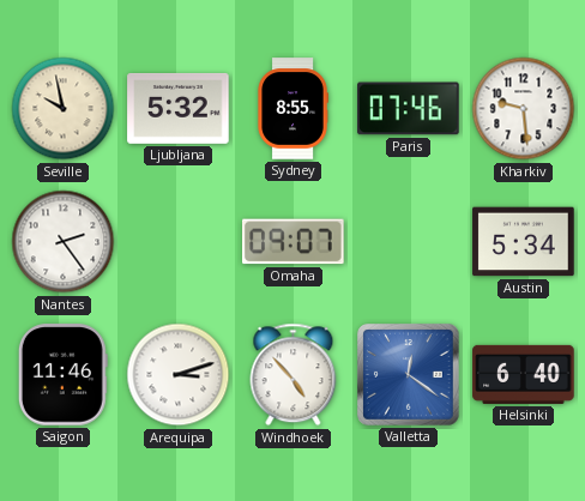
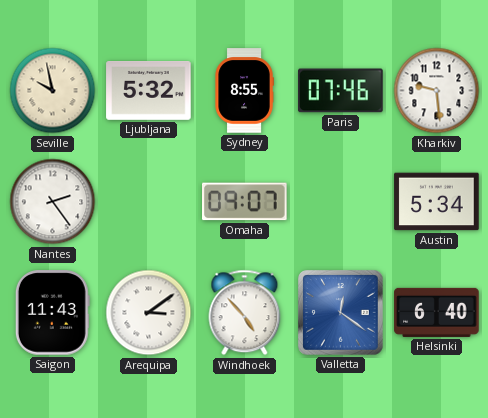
Saigon: 11:46 -> 11:43 (52, 313)
Arequipa: 3:12 -> 3:09 (149, 313)
